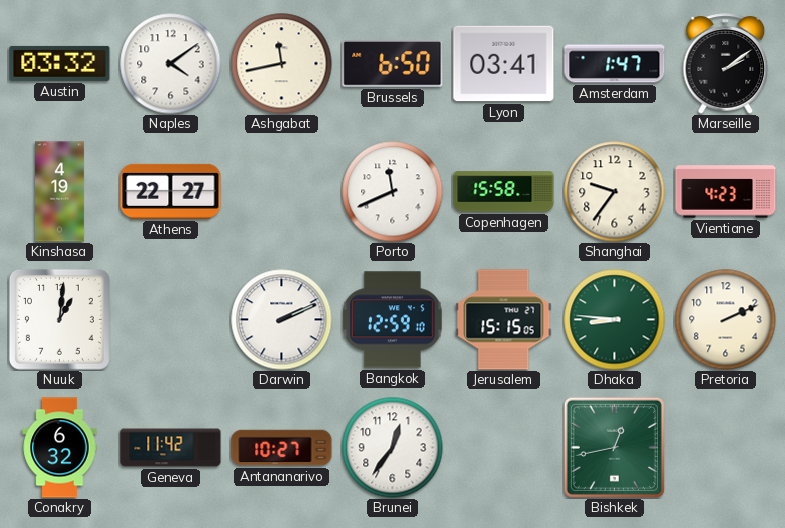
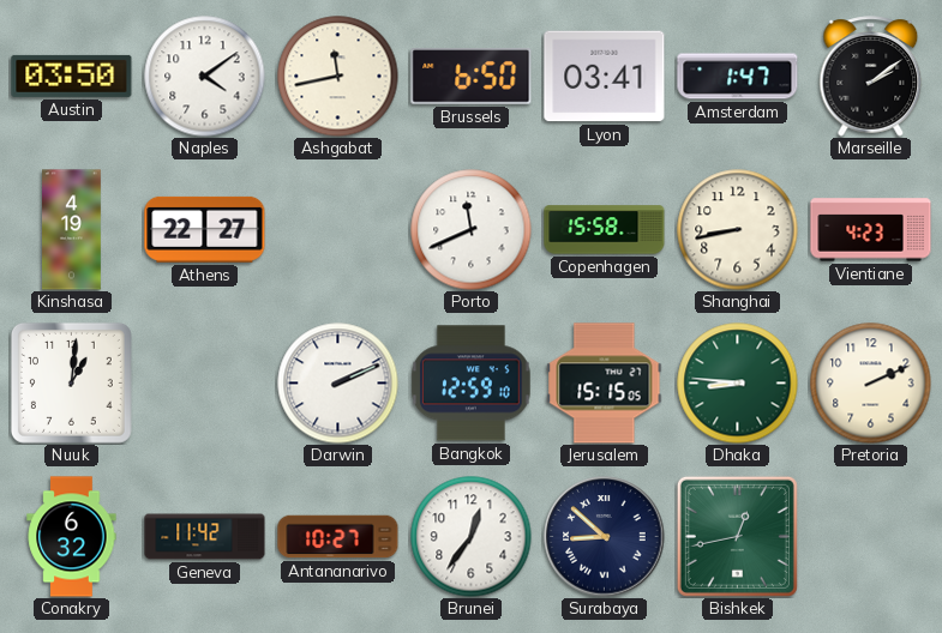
Austin: 03:32 -> 03:50 (72, 76)
Shanghai: 9:36 -> 8:43 (738, 230)
Surabaya: none -> 8:52 (605, 537)
